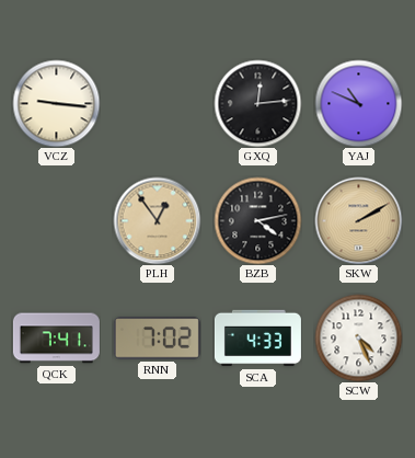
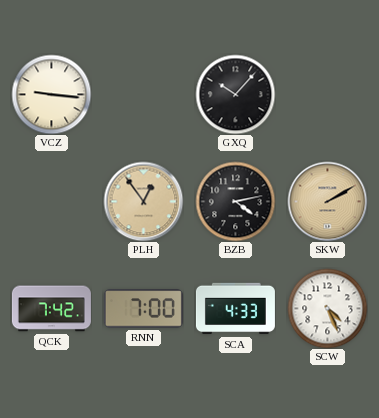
GXQ: 12:14 -> 10:07 (235, 94)
YAJ: 10:49 -> none (358, 103)
QCK: 7:41 -> 7:42 (51, 309)
RNN: 7:02 -> 7:00 (143, 309)
